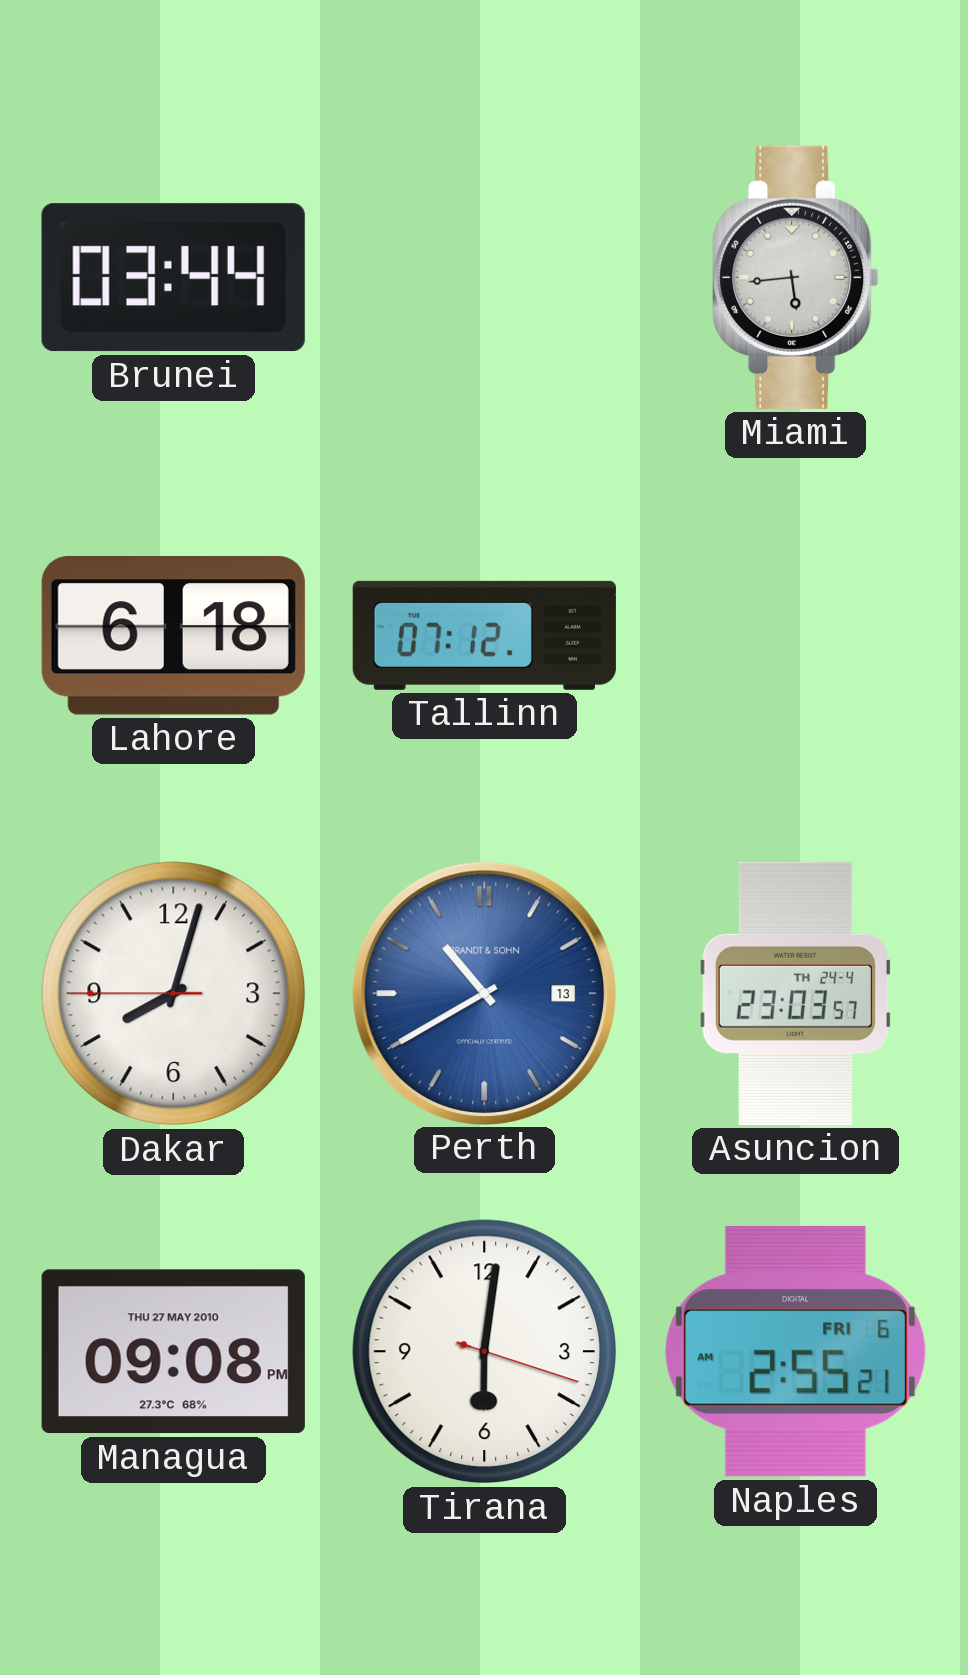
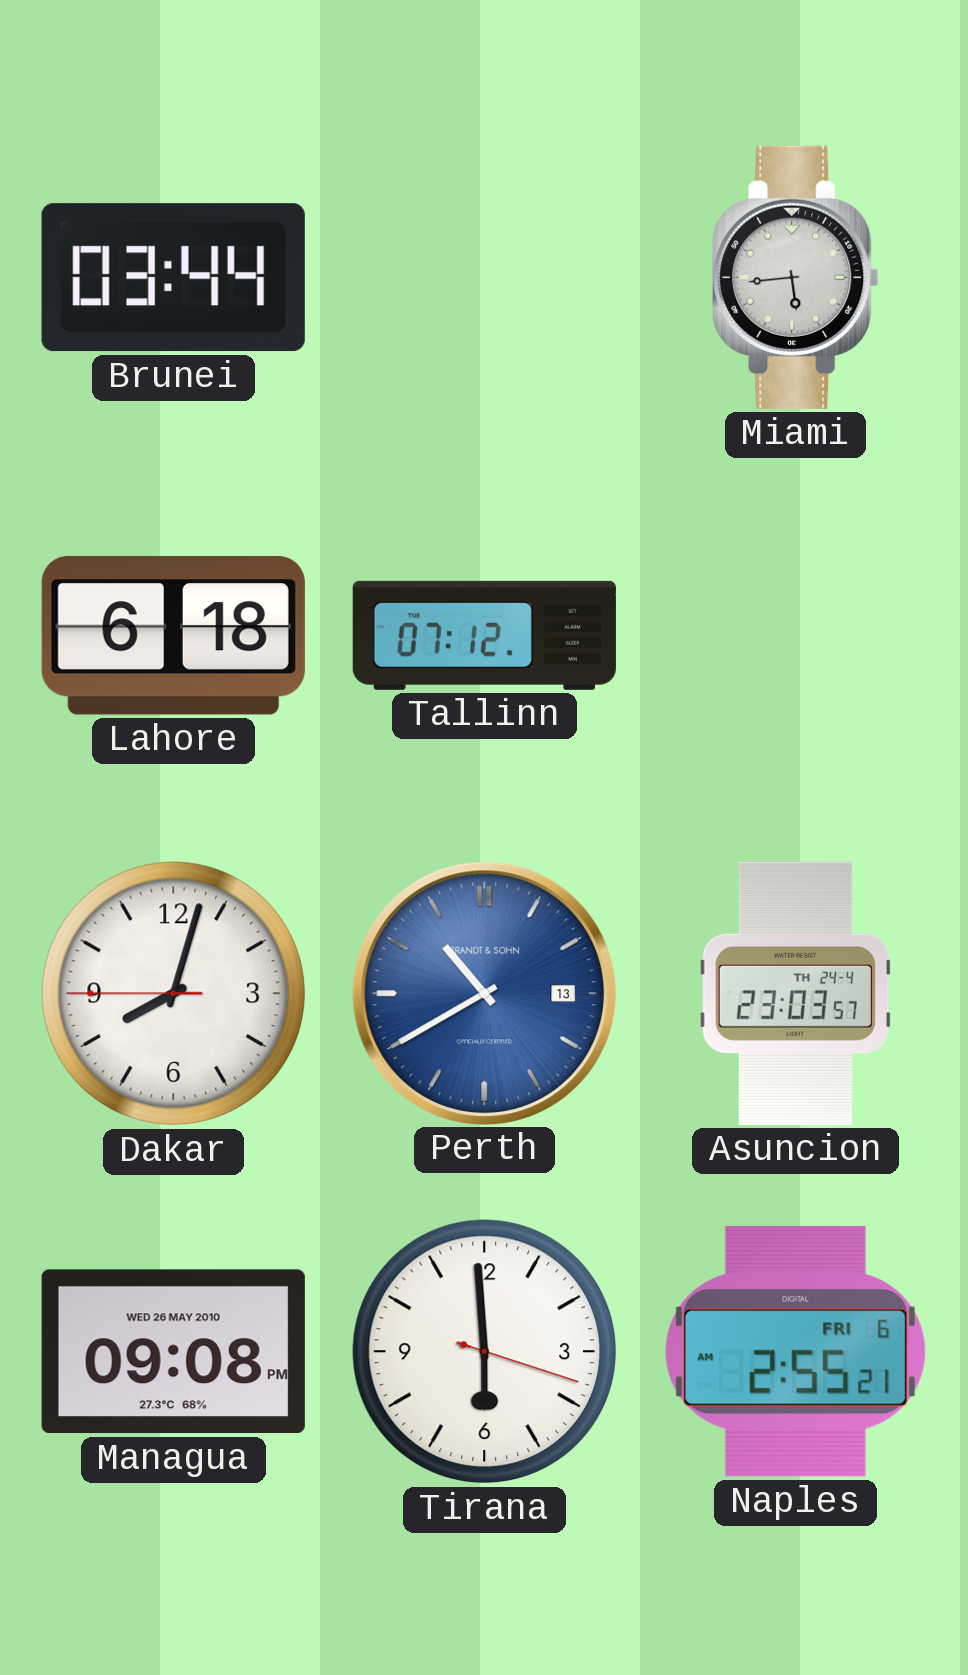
Managua date: THU 27 MAY 2010 -> WED 26 MAY 2010 (173, 1352)
Tirana: 6:01 -> 5:59 (485, 1352)
